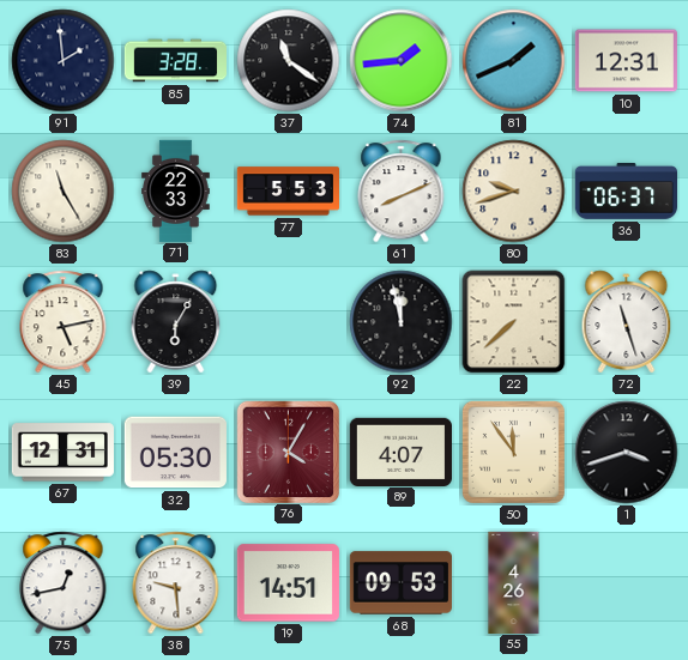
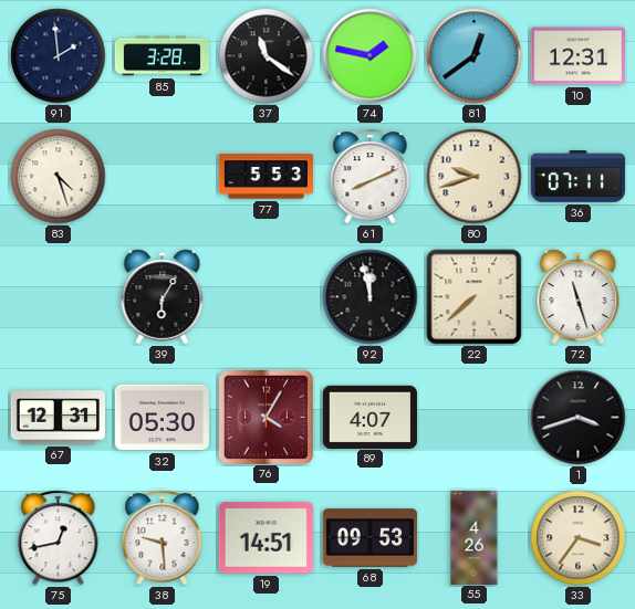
74: 1:44 -> 1:47 (371, 56)
81: 1:41 -> 12:39 (475, 56)
83: 11:25 -> 4:27 (59, 177)
71: 22:33 -> none (176, 190)
36: 06:37 -> 07:11 (577, 177)
45: 5:13 -> none (64, 322)
50: 11:54 -> none (513, 452)
33: none -> 3:36 (579, 538)
